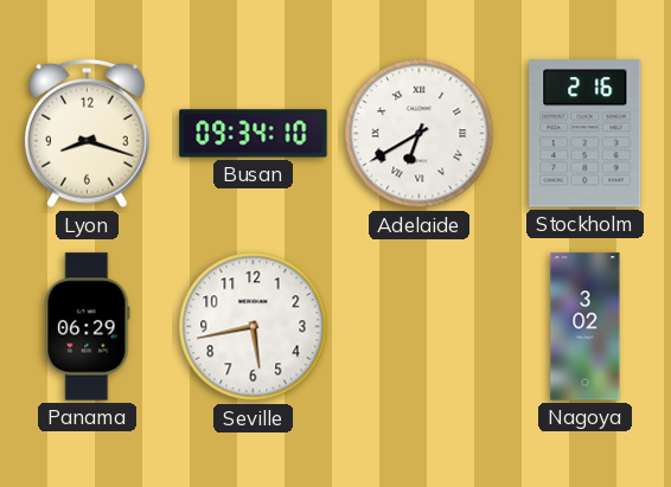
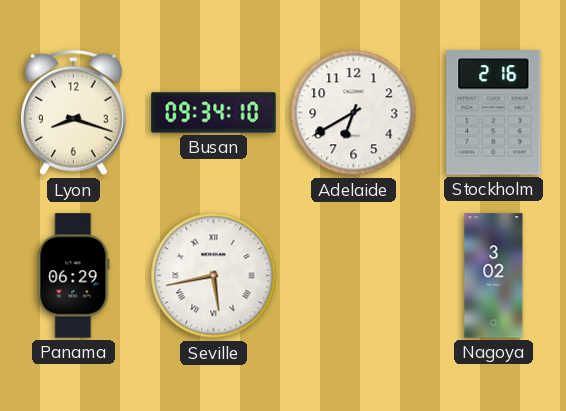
Adelaide numerals: Roman -> Arabic (354, 113)
Seville numerals: Arabic -> Roman (214, 276)
